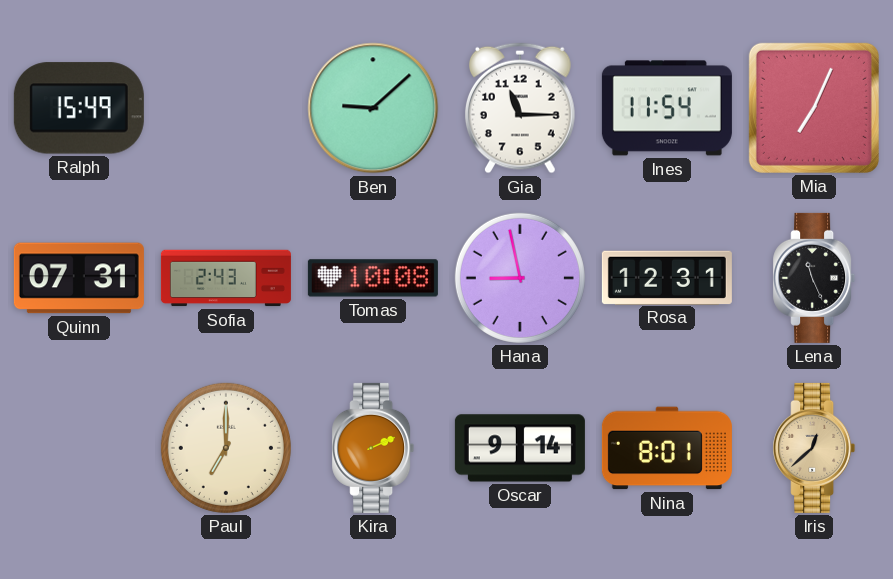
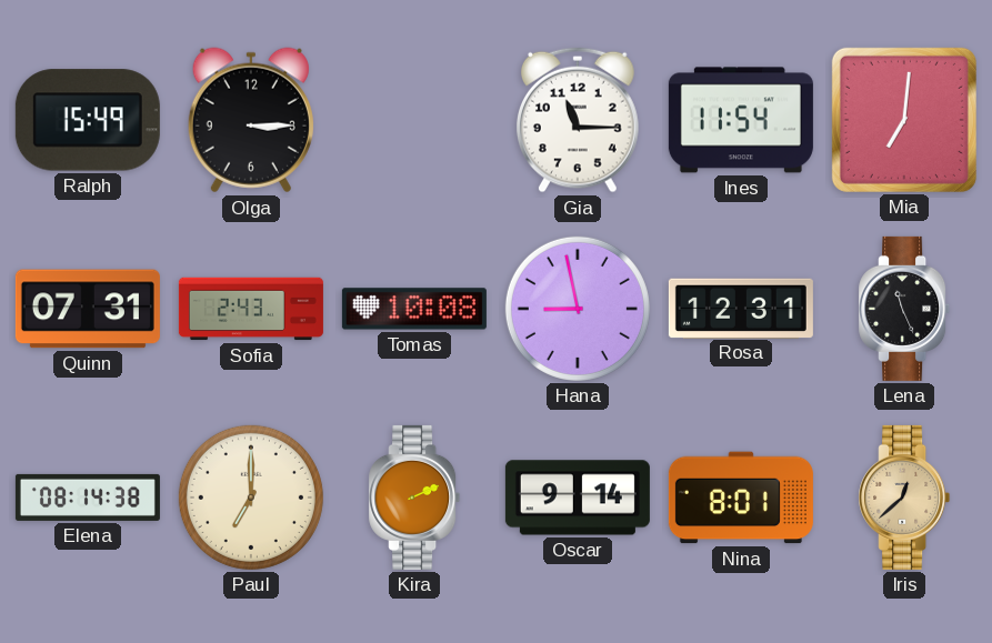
Olga: none -> 3:15 (251, 120)
Ben: 9:08 -> none (373, 108)
Mia: 7:04 -> 7:01 (904, 120)
Elena: none -> 08:14 (88, 498)
